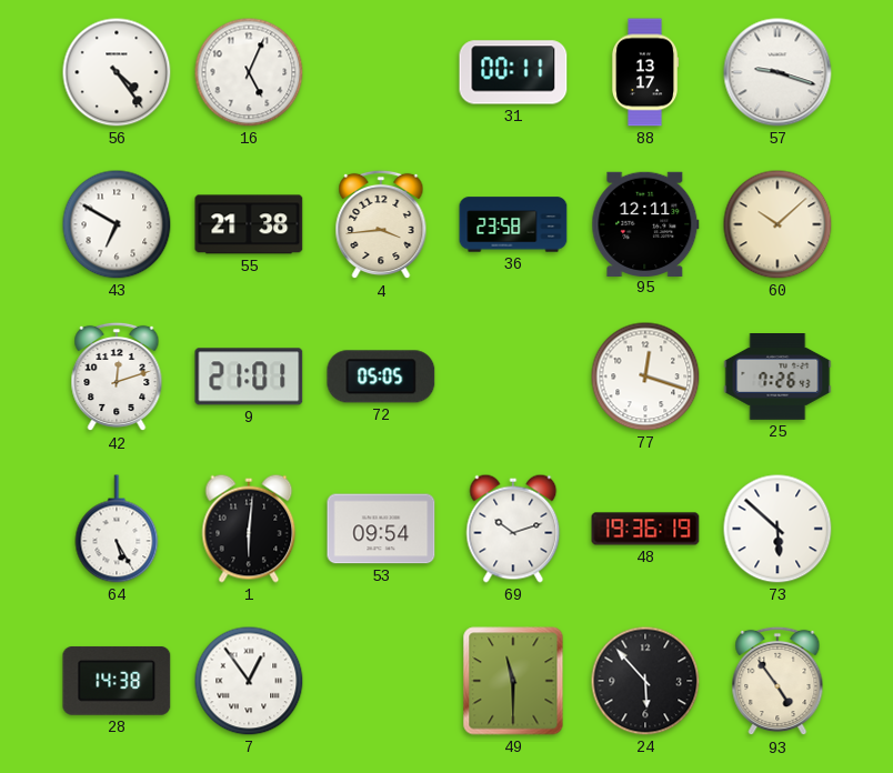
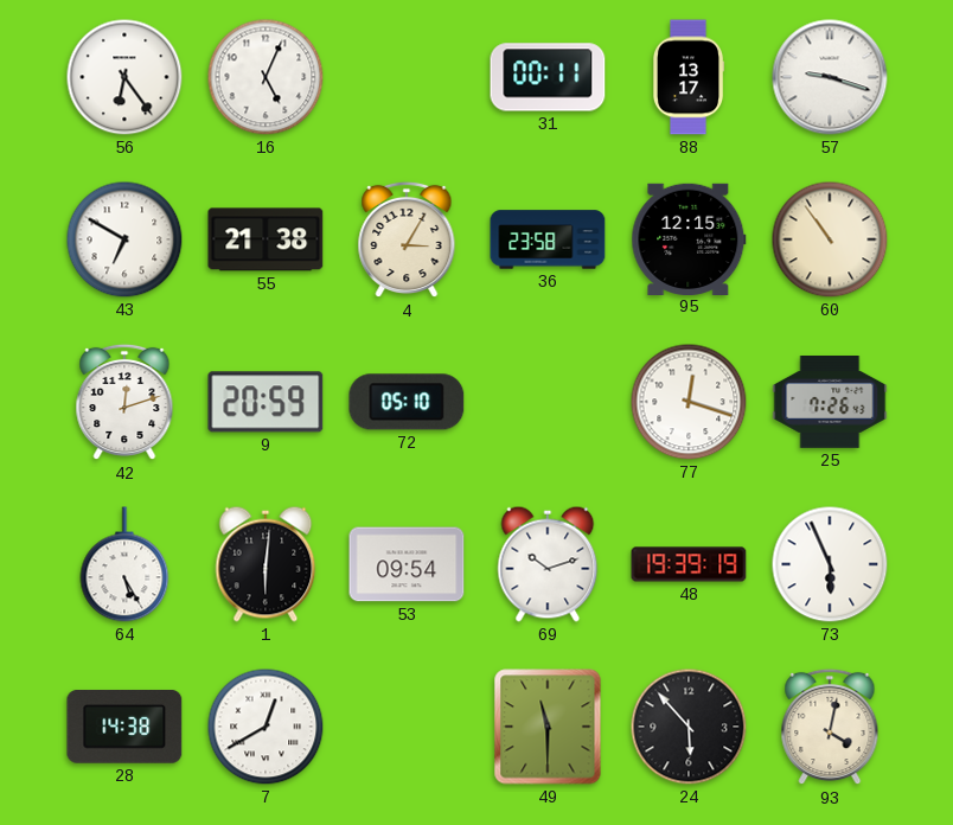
56: 4:24 -> 6:24 (124, 77)
4: 3:44 -> 3:05 (407, 239)
95: 12:11 -> 12:15 (689, 238)
60: 10:08 -> 10:54 (830, 239)
9: 21:01 -> 20:59 (266, 402)
72: 05:05 -> 05:10 (407, 402)
48: 19:36 -> 19:39 (689, 564)
73: 5:52 -> 5:56 (830, 564)
7: 12:54 -> 12:40 (266, 727)
93: 4:54 -> 4:02 (830, 727)
